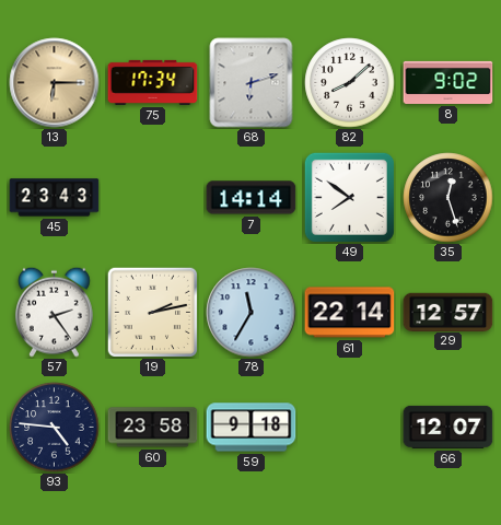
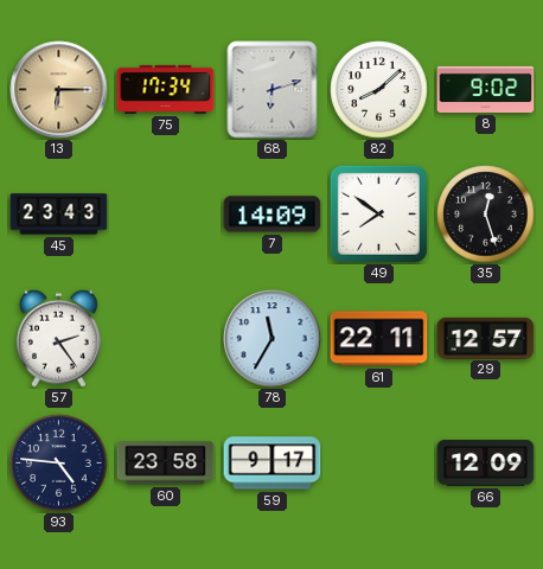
7: 14:14 -> 14:09 (273, 215)
19: 2:13 -> none (152, 312)
61: 22:14 -> 22:11 (379, 339)
59: 9:18 -> 9:17 (273, 463)
66: 12:07 -> 12:09 (486, 462)
